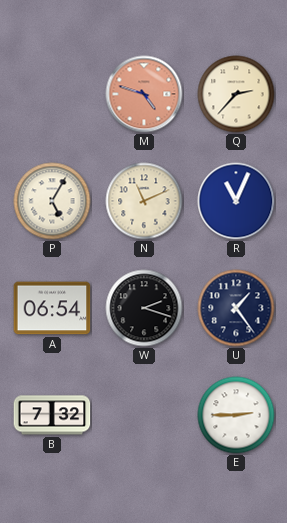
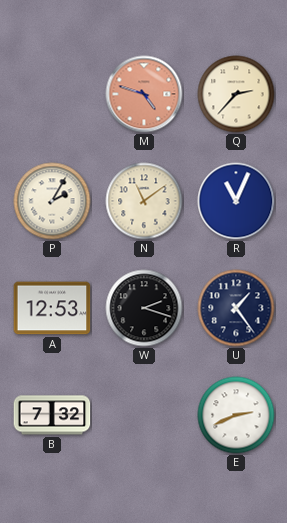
P: 5:05 -> 2:05 (52, 201)
N: 11:11 -> 11:09 (144, 201)
A: 06:54 -> 12:53 (52, 308)
E: 2:45 -> 2:41 (236, 415)
